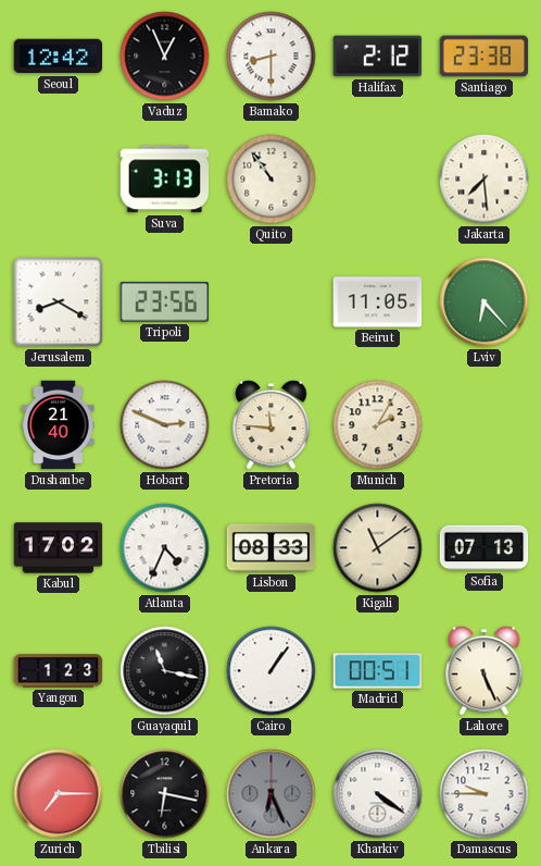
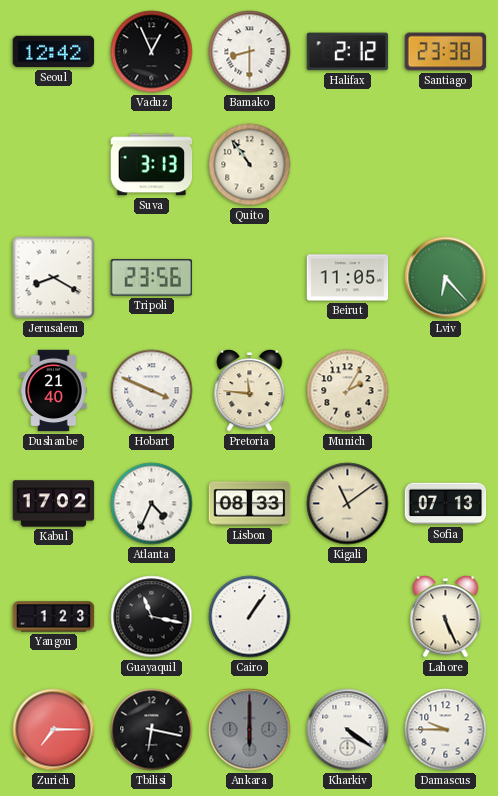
Jakarta: 7:29 -> none (485, 180)
Hobart: 2:49 -> 3:49 (152, 391)
Madrid: 00:51 -> none (378, 671)
Ankara: 6:26 -> 6:00 (250, 730)
